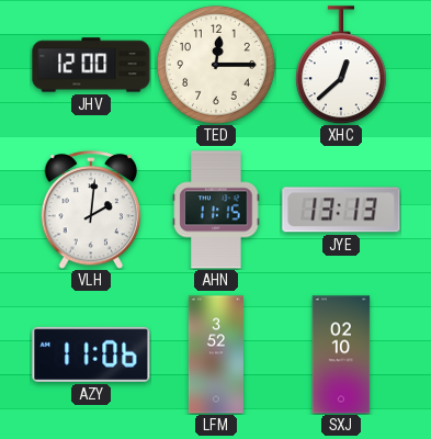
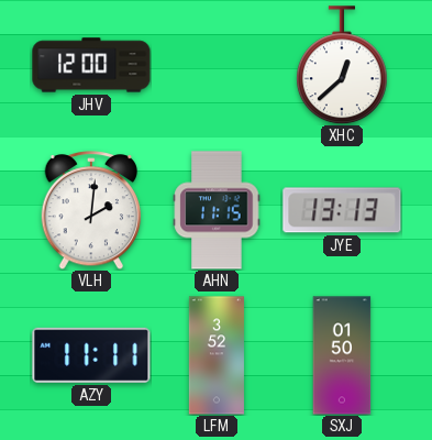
TED: 12:15 -> none (216, 65)
AZY: 11:06 -> 11:11 (91, 355)
SXJ: 02:10 -> 01:50 (342, 355)
